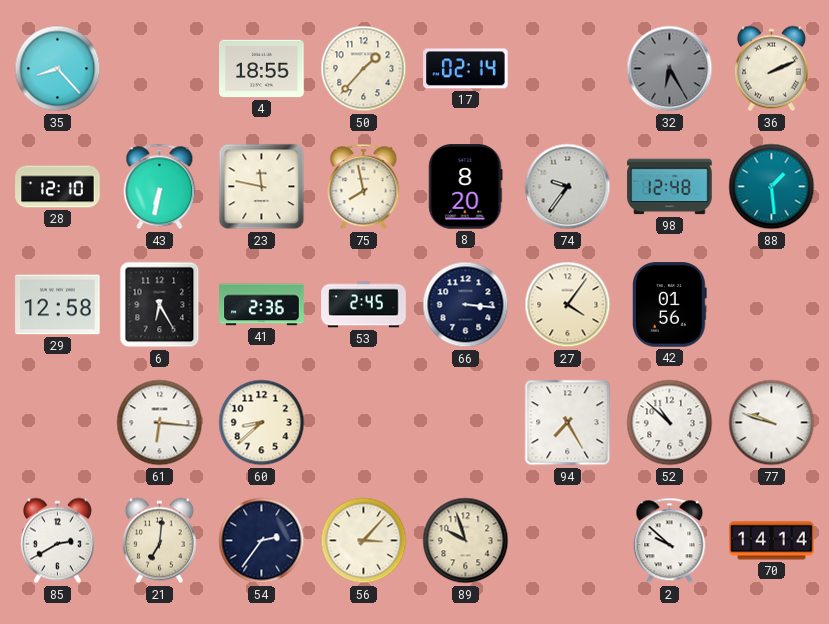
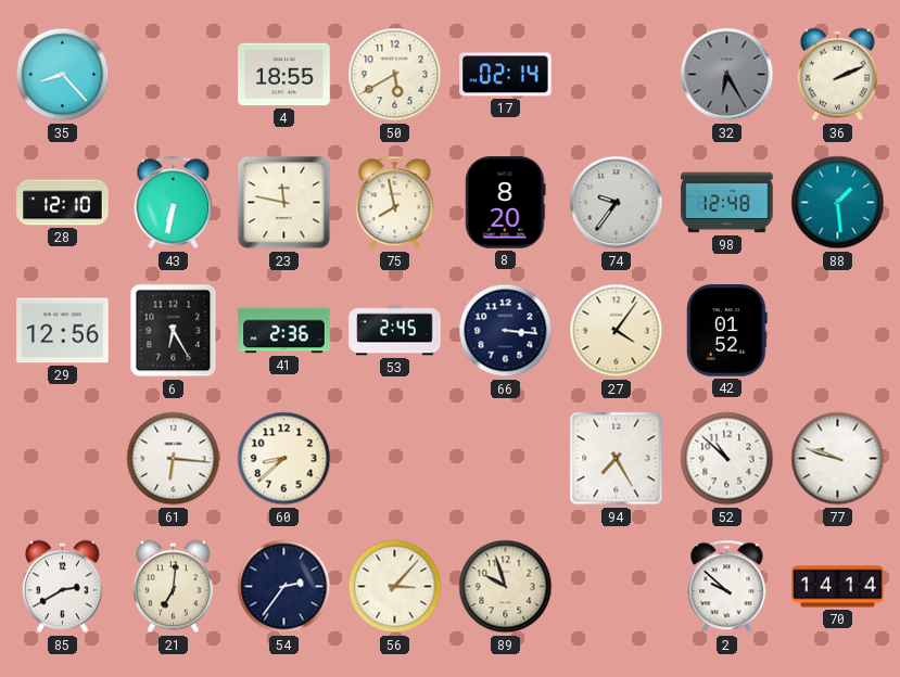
50: 1:37 -> 5:40 (395, 75)
29: 12:58 -> 12:56 (63, 331)
42: 01:56 -> 01:52 (727, 331)
